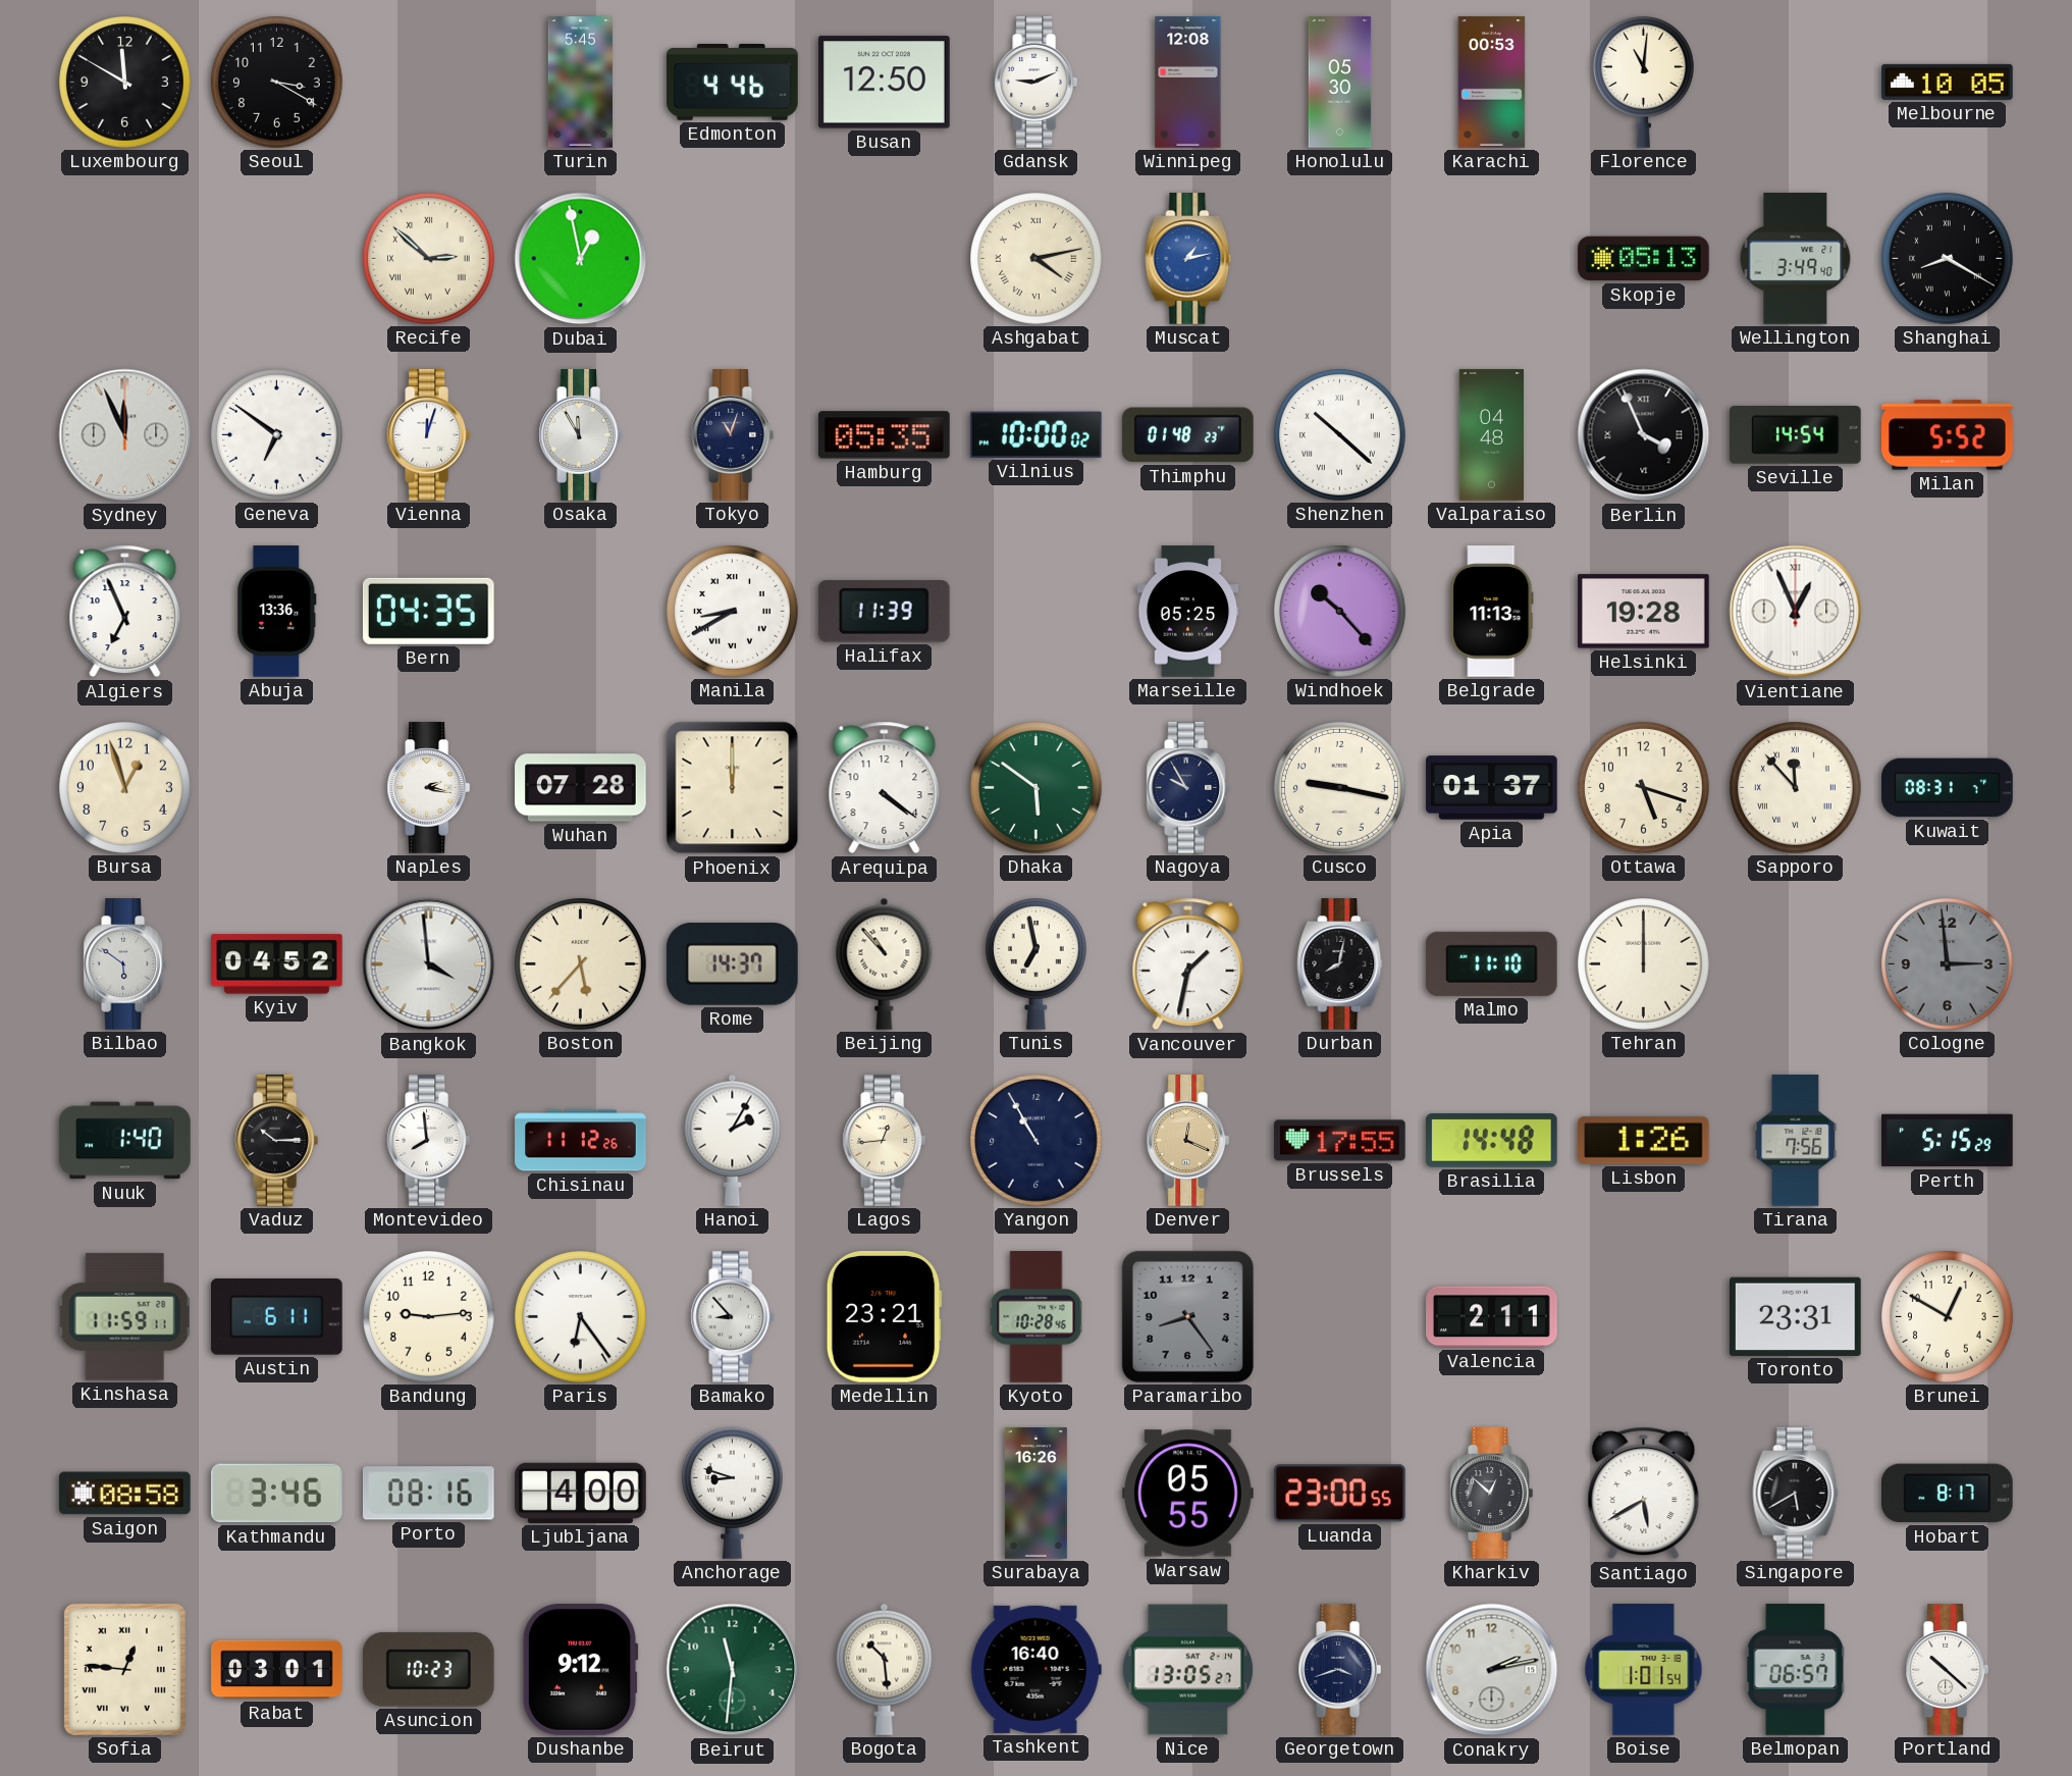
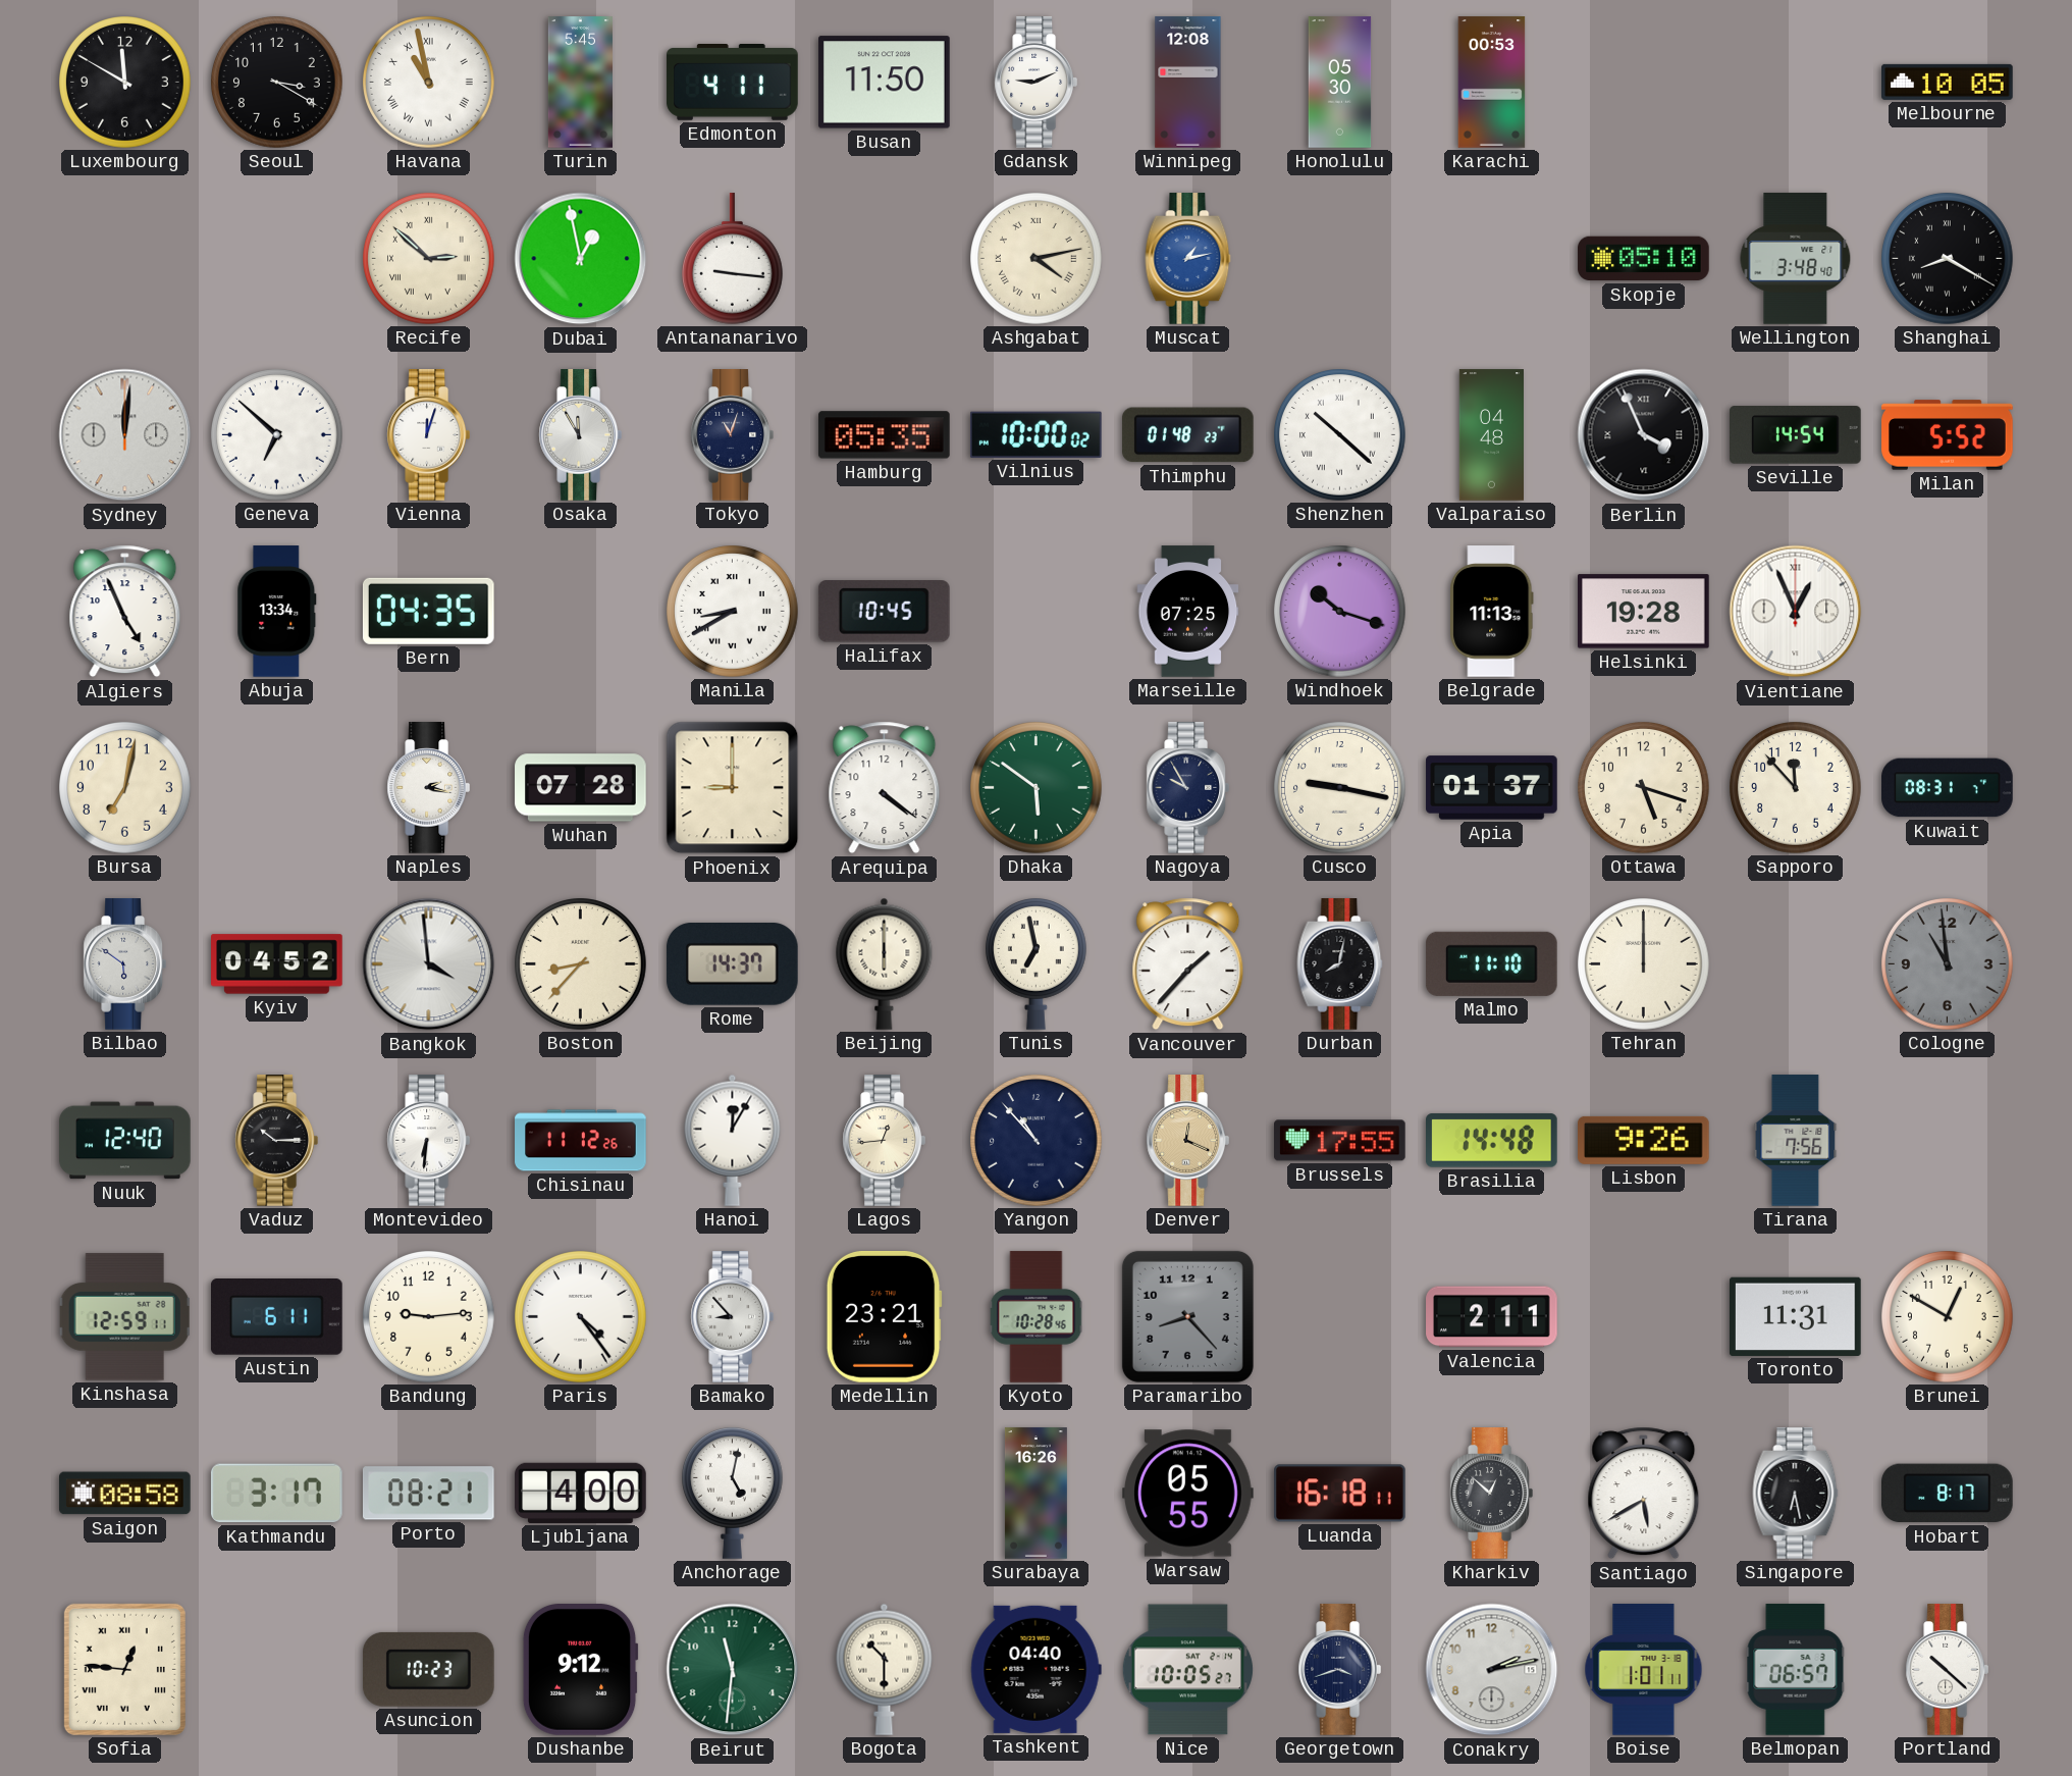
Havana: none -> 10:58 (429, 83)
Edmonton: 4:46 -> 4:11 (733, 83)
Busan: 12:50 -> 11:50 (885, 83)
Florence: 11:01 -> none (1643, 83)
Antananarivo: none -> 9:16 (732, 259)
Skopje: 05:13 -> 05:10 (1644, 259)
Wellington: 3:49 -> 3:48 (1796, 259)
Sydney: 11:56 -> 12:01 (125, 435)
Geneva: 6:51 -> 6:52 (277, 435)
Algiers: 6:56 -> 4:56 (125, 612)
Abuja: 13:36 -> 13:34 (277, 612)
Halifax: 11:39 -> 10:45 (884, 612)
Marseille: 05:25 -> 07:25 (1188, 612)
Windhoek: 10:23 -> 10:18 (1340, 612)
Bursa: 12:57 -> 7:02 (125, 788)
Phoenix: 12:00 -> 9:00 (733, 788)
Sapporo numerals: Roman -> Arabic (1796, 788)
Boston: 5:37 -> 8:37 (581, 964)
Beijing: 10:53 -> 6:00 (885, 963)
Vancouver: 1:32 -> 1:37 (1188, 964)
Cologne: 2:59 -> 10:59 (1948, 964)
Nuuk: 1:40 -> 12:40 (125, 1141)
Montevideo: 7:59 -> 6:31 (428, 1141)
Hanoi: 2:05 -> 12:05 (733, 1140)
Yangon: 10:55 -> 10:53 (1037, 1141)
Lisbon: 1:26 -> 9:26 (1644, 1140)
Perth: 5:15 -> none (1948, 1141)
Kinshasa: 11:59 -> 12:59 (124, 1317)
Paris: 6:24 -> 4:24 (581, 1317)
Paramaribo: 8:24 -> 8:23 (1187, 1316)
Toronto: 23:31 -> 11:31 (1796, 1316)
Kathmandu: 3:46 -> 3:17 (276, 1494)
Porto: 08:16 -> 08:21 (428, 1494)
Anchorage: 8:48 -> 5:02 (732, 1494)
Luanda: 23:00 -> 16:18 (1340, 1494)
Singapore: 5:40 -> 6:28 (1796, 1494)
Rabat: 03:01 -> none (277, 1670)
Bogota: 10:29 -> 10:30 (885, 1669)
Tashkent: 16:40 -> 04:40 (1035, 1669)
Nice: 13:05 -> 10:05 (1187, 1670)
Boise: 1:01:54 -> 1:01:11 (1644, 1670)
